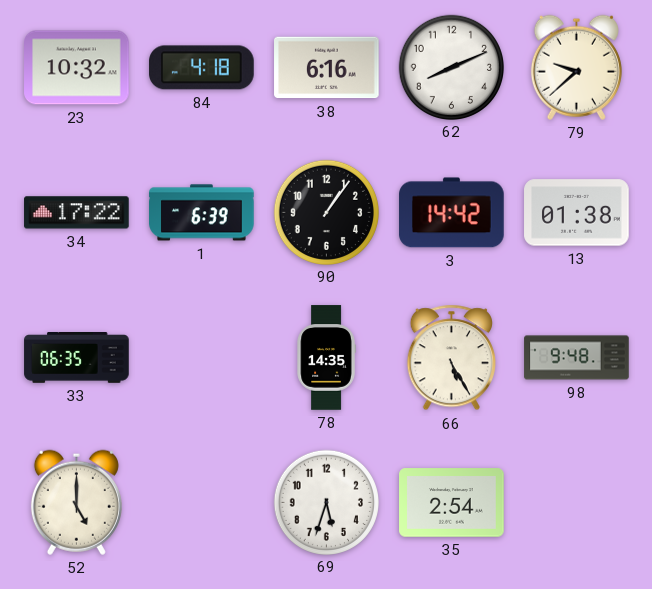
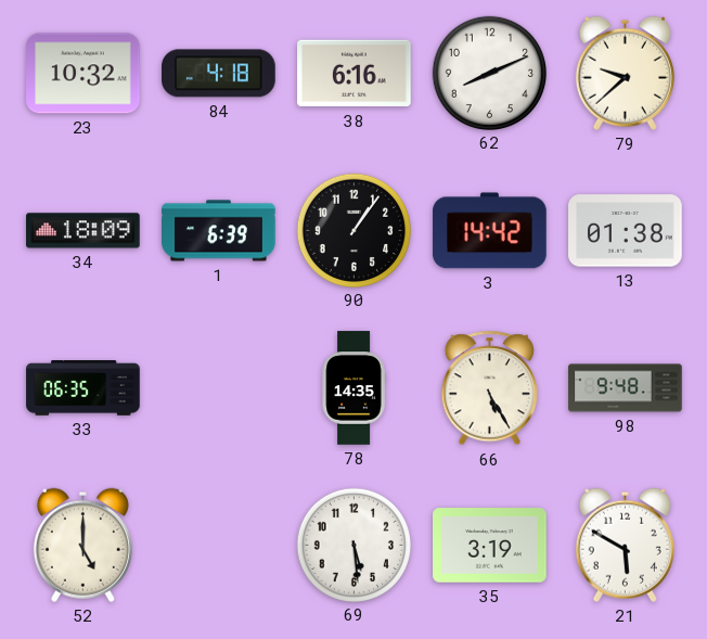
34: 17:22 -> 18:09 (83, 231)
69: 5:33 -> 5:29 (353, 545)
35: 2:54 -> 3:19 (490, 546)
21: none -> 5:50 (625, 545)
